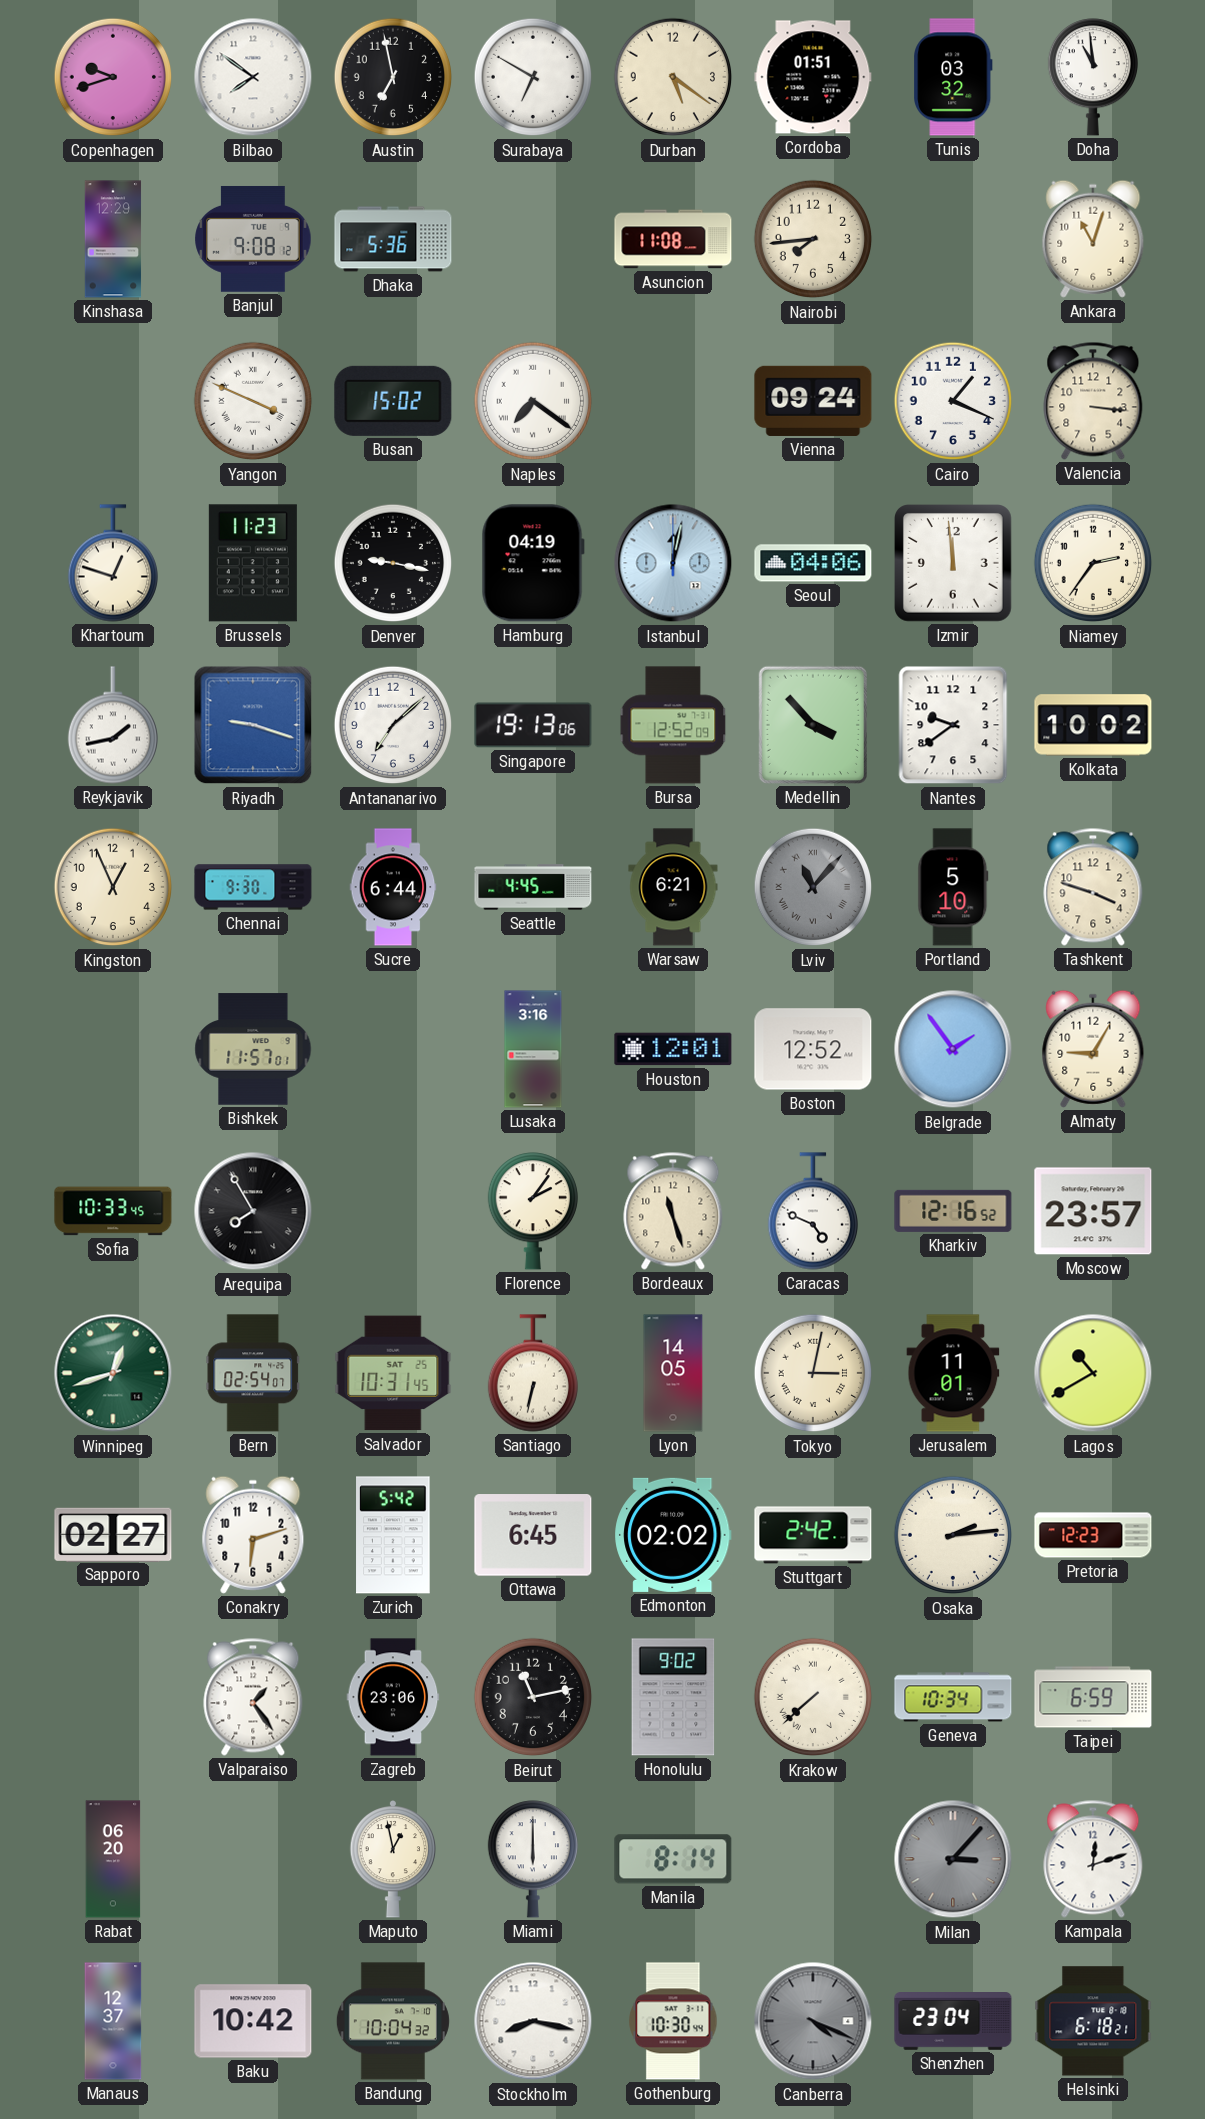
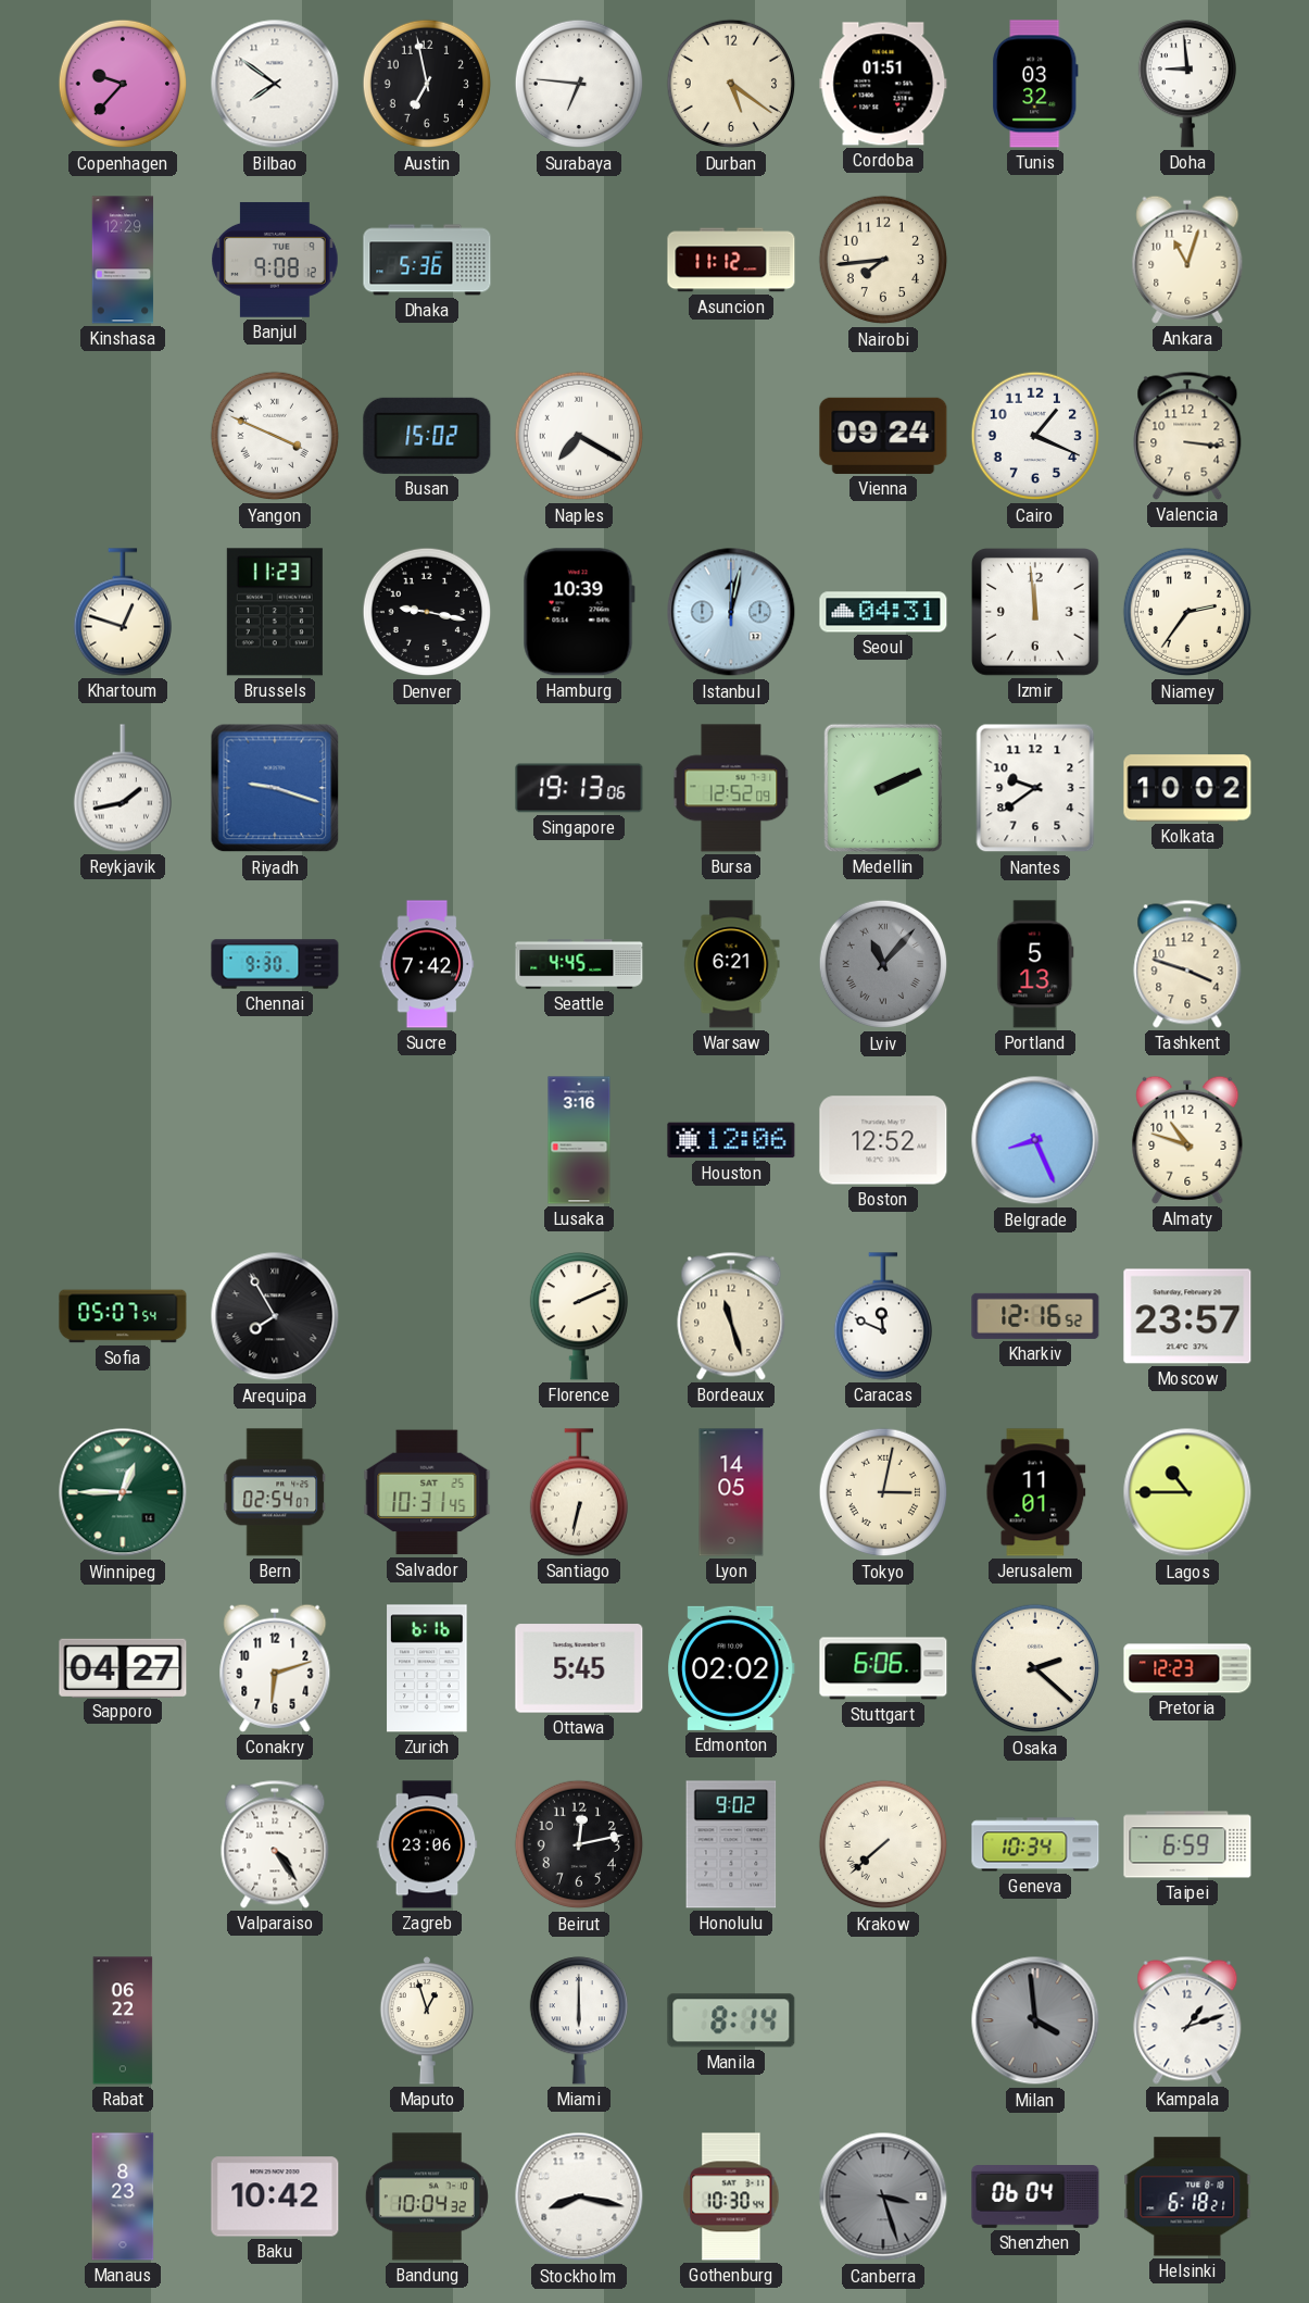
Copenhagen: 9:42 -> 9:37 (123, 84)
Surabaya: 6:50 -> 6:46 (579, 84)
Doha: 10:59 -> 8:59 (1186, 84)
Asuncion: 11:08 -> 11:12 (731, 260)
Naples: 7:21 -> 7:20 (579, 436)
Hamburg: 04:19 -> 10:39 (579, 612)
Seoul: 04:06 -> 04:31 (883, 612)
Antananarivo: 7:08 -> none (393, 725)
Medellin: 3:53 -> 2:11 (883, 788)
Kingston: 12:56 -> none (113, 887)
Sucre: 6:44 -> 7:42 (427, 964)
Portland: 5:10 -> 5:13 (1035, 964)
Bishkek: 11:57 -> none (253, 1049)
Houston: 12:01 -> 12:06 (731, 1140)
Belgrade: 1:54 -> 8:26 (1035, 1140)
Almaty: 9:05 -> 10:48 (1187, 1140)
Sofia: 10:33 -> 05:07 (123, 1316)
Florence: 2:06 -> 2:11 (578, 1316)
Caracas: 4:49 -> 11:49 (882, 1316)
Winnipeg: 12:42 -> 12:45 (123, 1492)
Lagos: 10:40 -> 10:45 (1187, 1492)
Sapporo: 02:27 -> 04:27 (123, 1667)
Zurich: 5:42 -> 6:16 (427, 1668)
Ottawa: 6:45 -> 5:45 (579, 1668)
Stuttgart: 2:42 -> 6:06 (883, 1668)
Osaka: 2:14 -> 2:22 (1035, 1668)
Valparaiso: 1:24 -> 4:24 (275, 1844)
Beirut: 11:13 -> 12:13 (579, 1844)
Rabat: 06:20 -> 06:22 (123, 2020)
Maputo: 12:58 -> 12:57 (427, 2022)
Milan: 3:07 -> 3:59 (1035, 2020)
Kampala: 12:12 -> 1:12 (1187, 2020)
Manaus: 12:37 -> 8:23 (123, 2196)
Canberra: 4:19 -> 3:27 (883, 2196)
Shenzhen: 23:04 -> 06:04 (1035, 2198)
